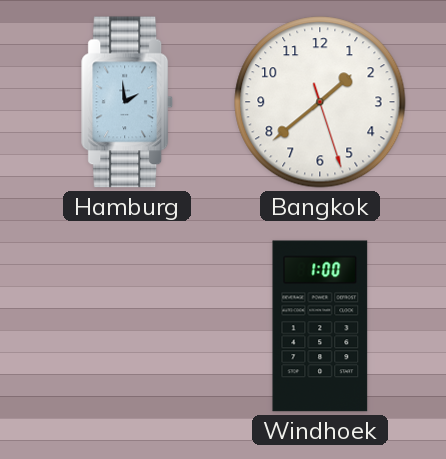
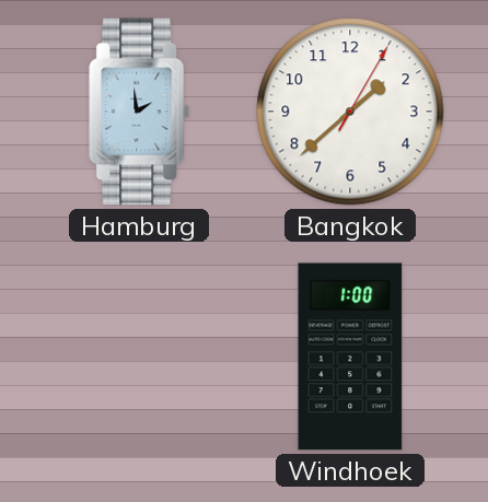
Bangkok: 1:38:27 -> 1:38:05 (350, 112)
